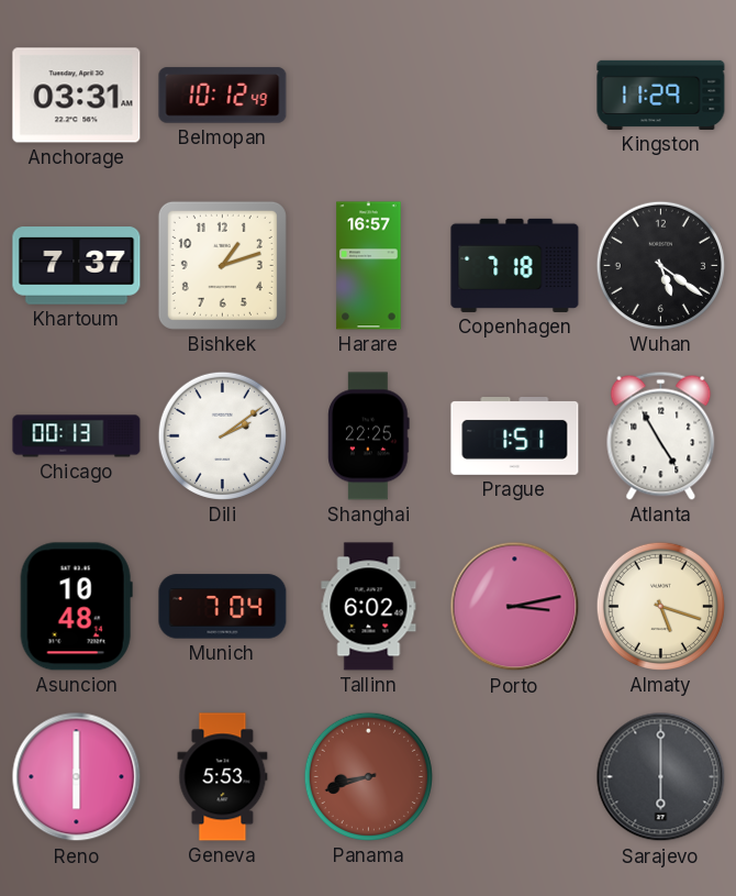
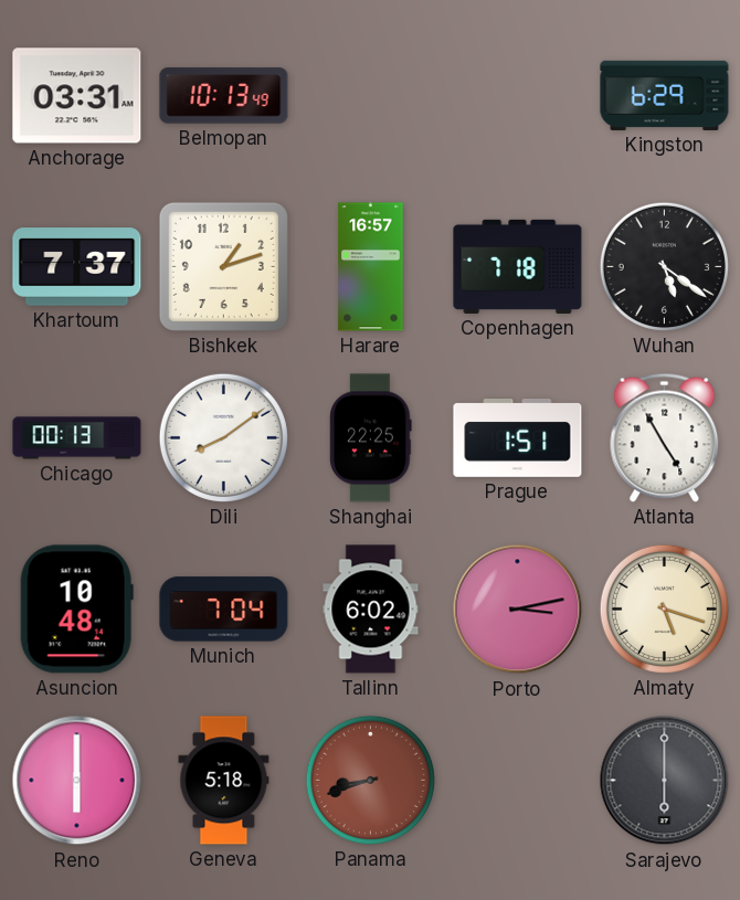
Belmopan: 10:12 -> 10:13 (224, 96)
Kingston: 11:29 -> 6:29 (665, 95)
Dili: 2:09 -> 8:09 (223, 437)
Geneva: 5:53 -> 5:18 (224, 781)
